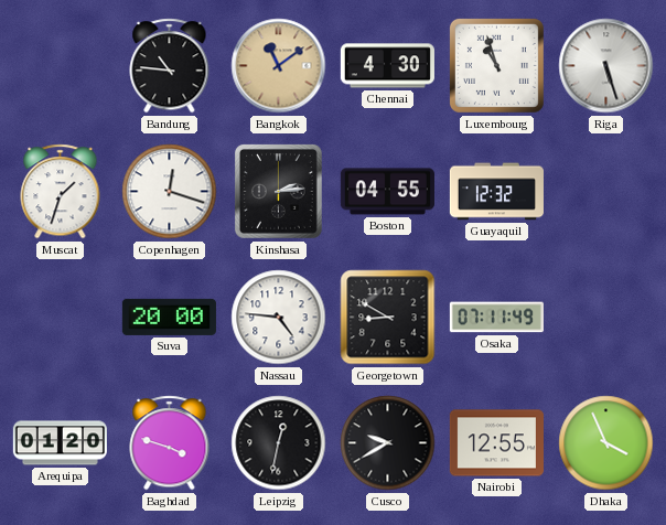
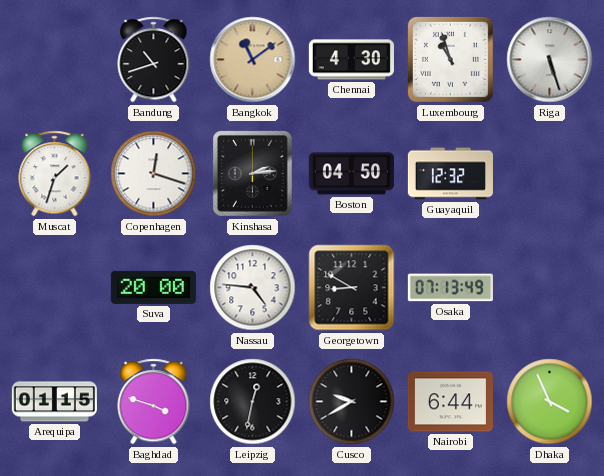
Bandung: 10:46 -> 10:42 (154, 60)
Boston: 04:55 -> 04:50 (351, 174)
Osaka: 07:11 -> 07:13 (450, 288)
Arequipa: 01:20 -> 01:15 (54, 402)
Nairobi: 12:55 -> 6:44 (450, 402)
